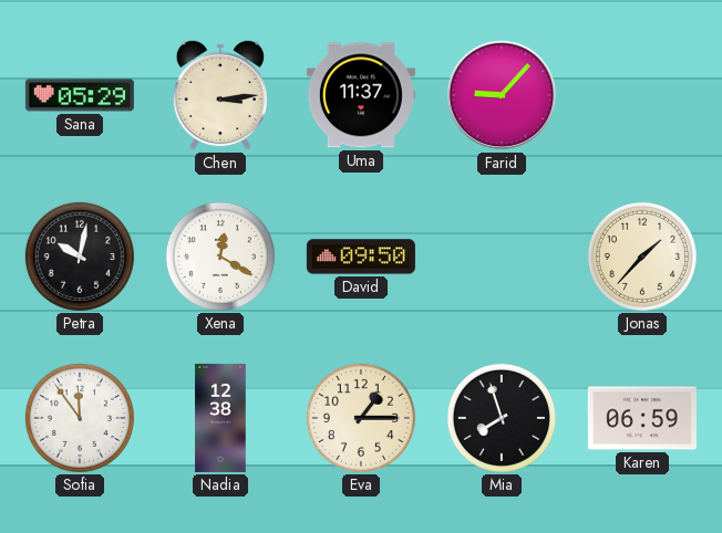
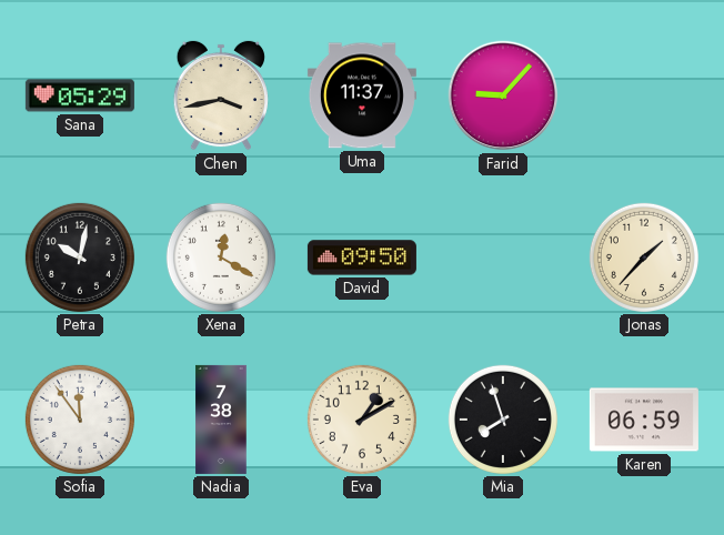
Chen: 3:14 -> 3:43 (220, 95)
Nadia: 12:38 -> 7:38 (221, 420)
Eva: 1:15 -> 1:10 (362, 420)
